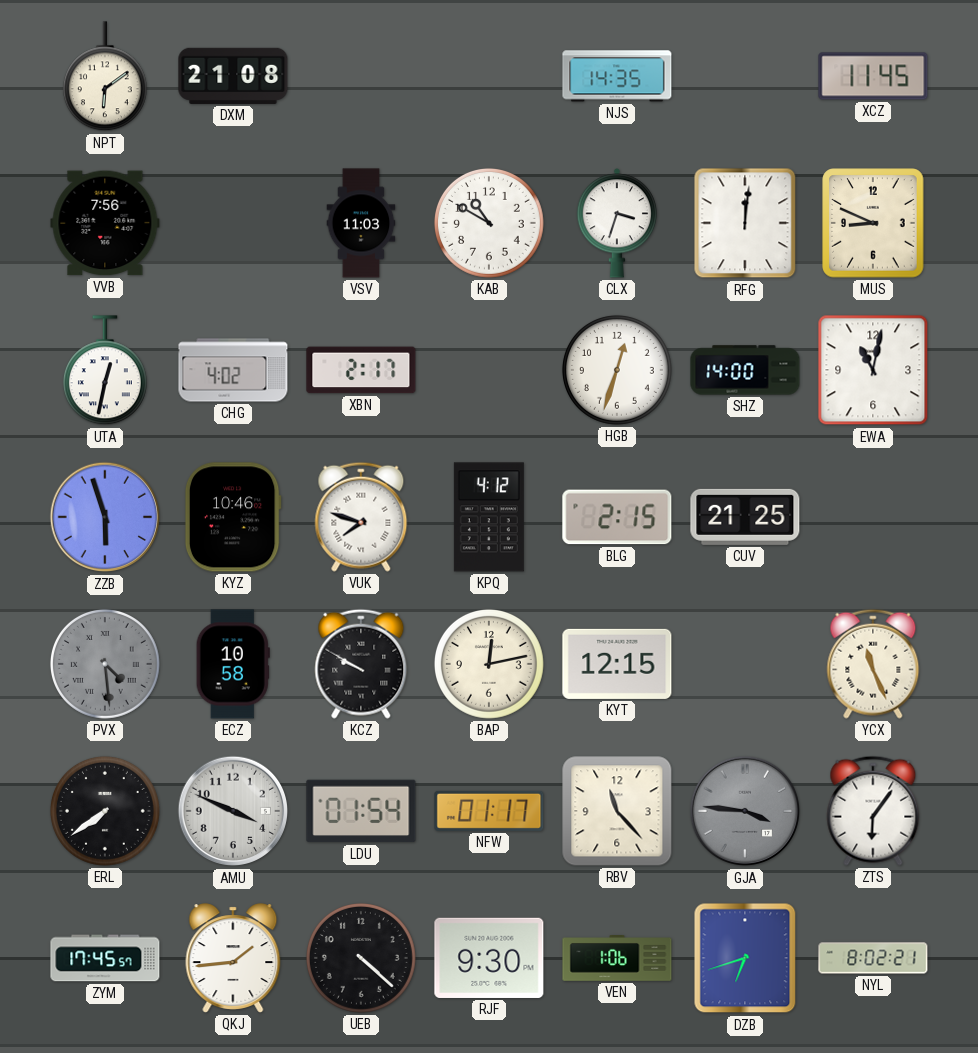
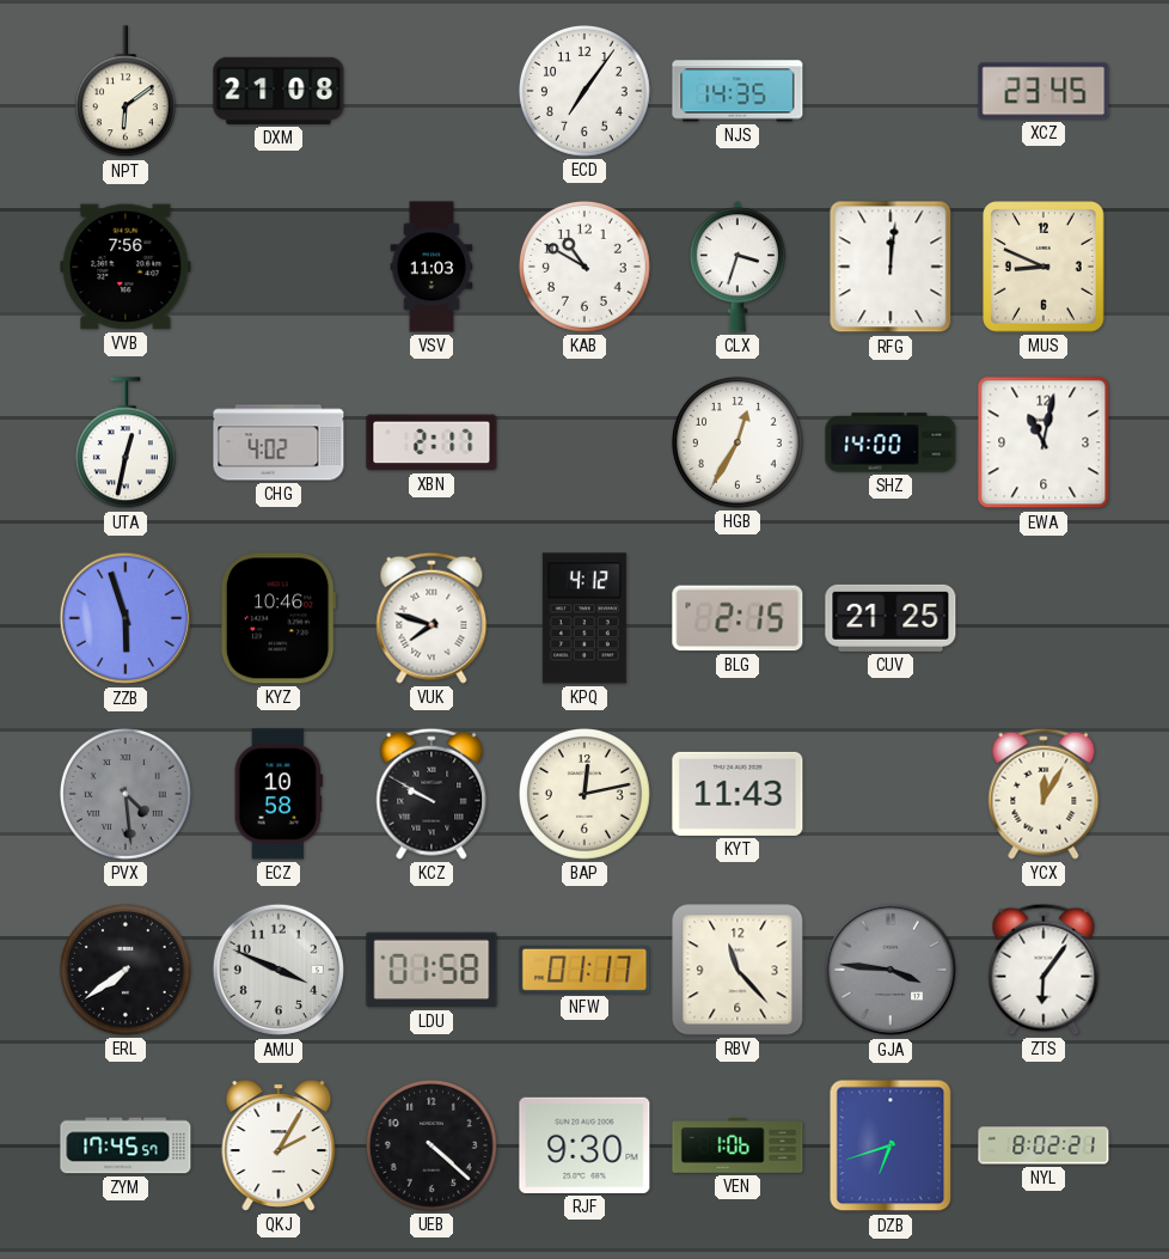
ECD: none -> 7:06 (584, 91)
XCZ: 11:45 -> 23:45 (1043, 91)
HGB: 12:33 -> 12:35 (737, 442)
KYT: 12:15 -> 11:43 (737, 794)
YCX: 11:26 -> 12:05 (1043, 794)
LDU: 01:54 -> 01:58 (432, 970)
QKJ: 1:44 -> 2:05 (279, 1145)
